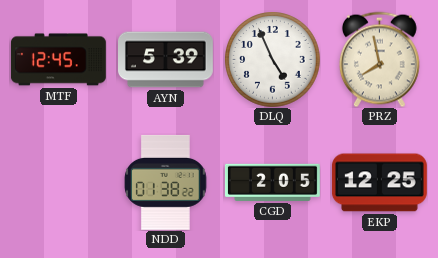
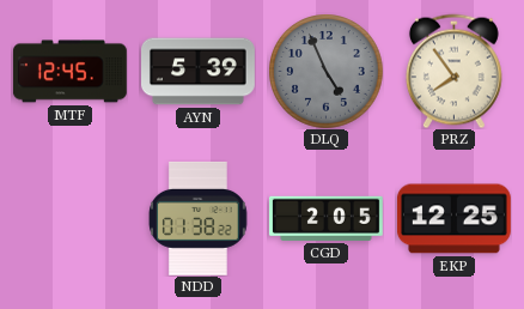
DLQ dial: white -> grey (325, 71)
PRZ: 7:58 -> 7:54 (453, 71)
